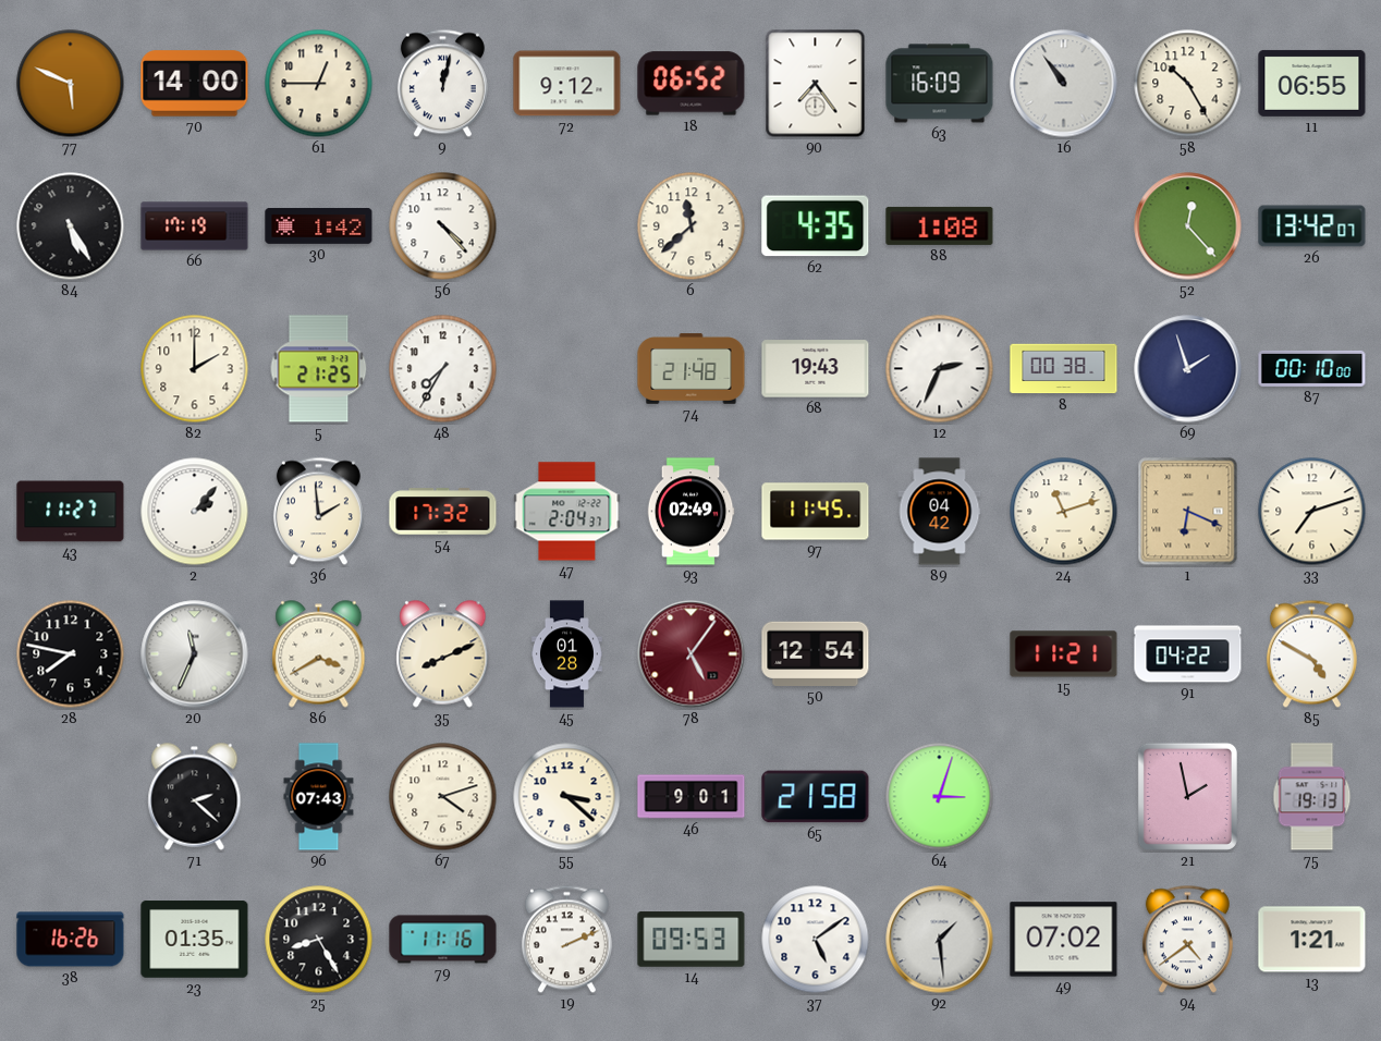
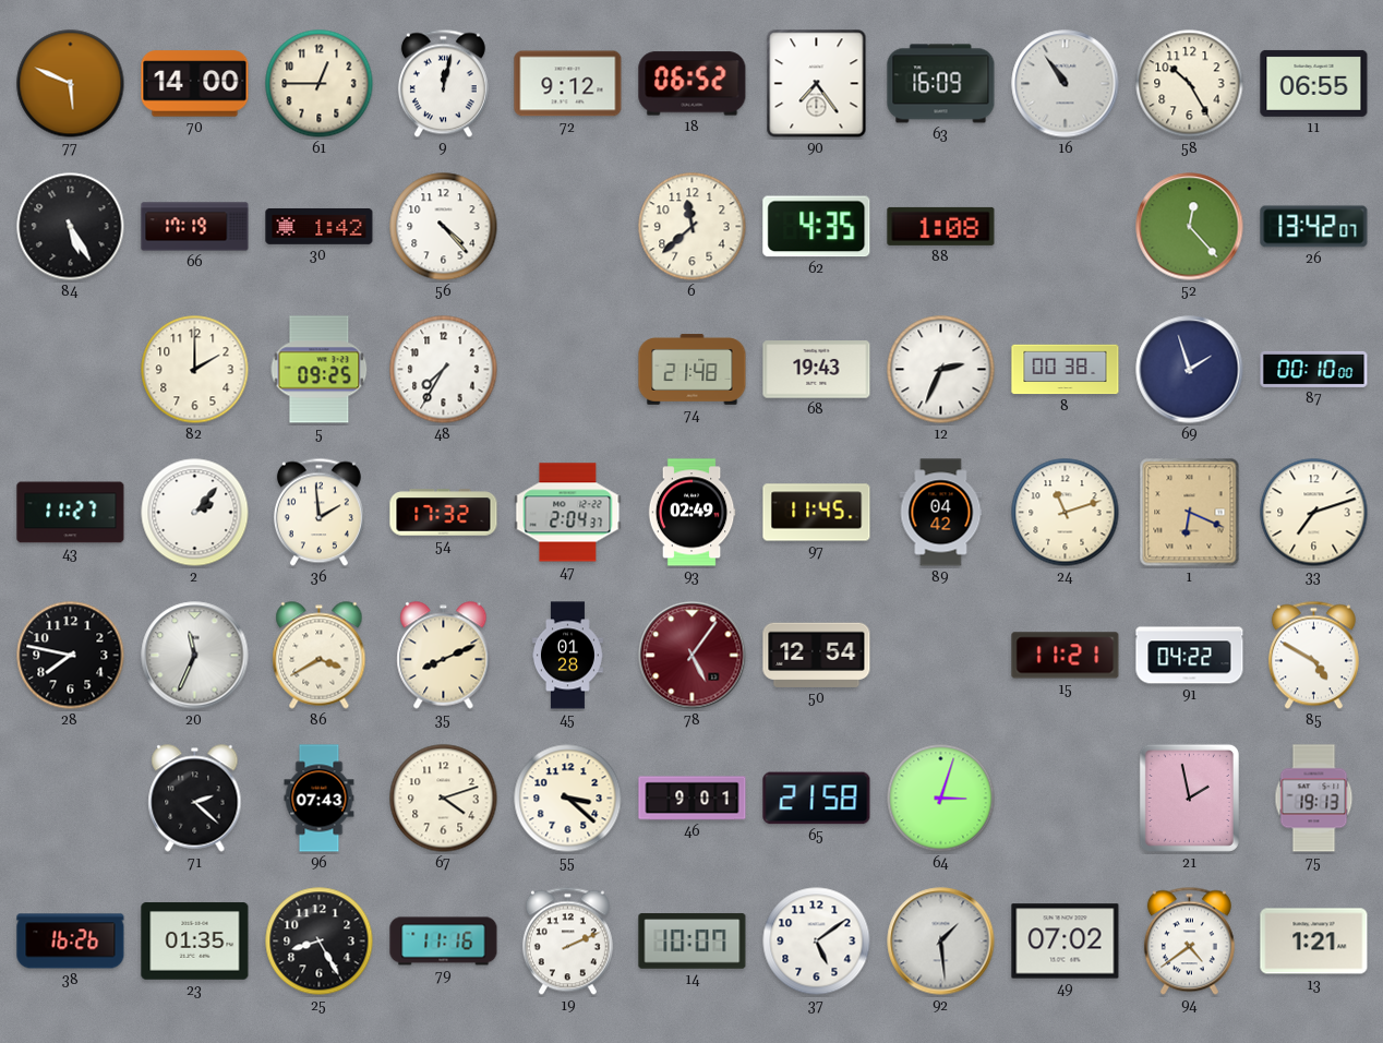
5: 21:25 -> 09:25 (320, 370)
14: 09:53 -> 10:07 (693, 942)
